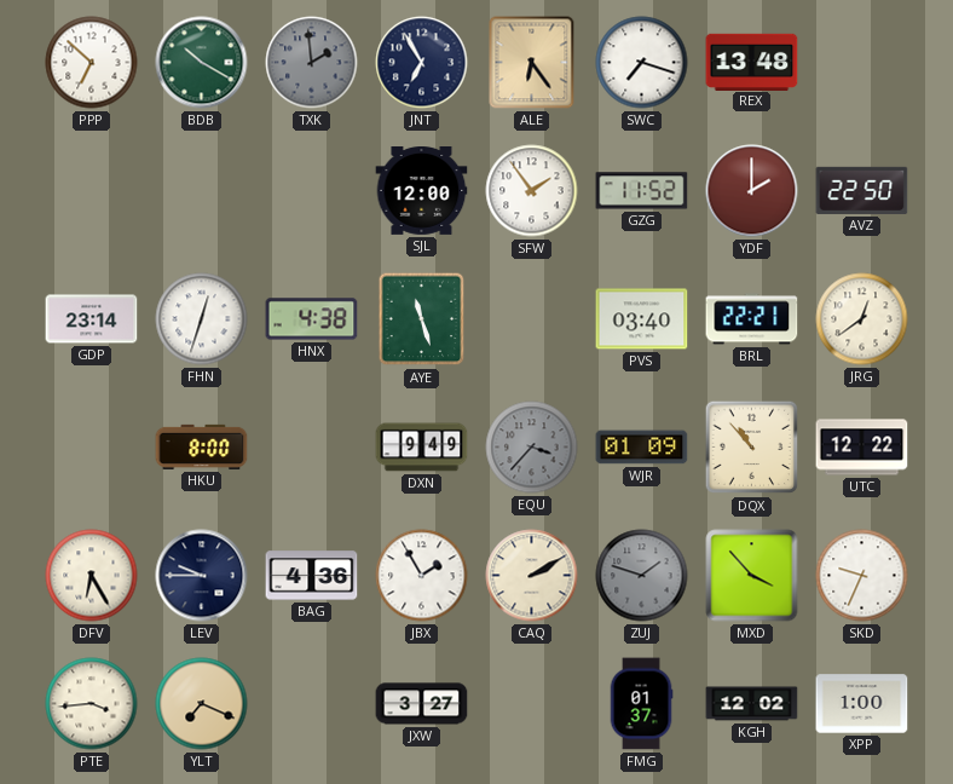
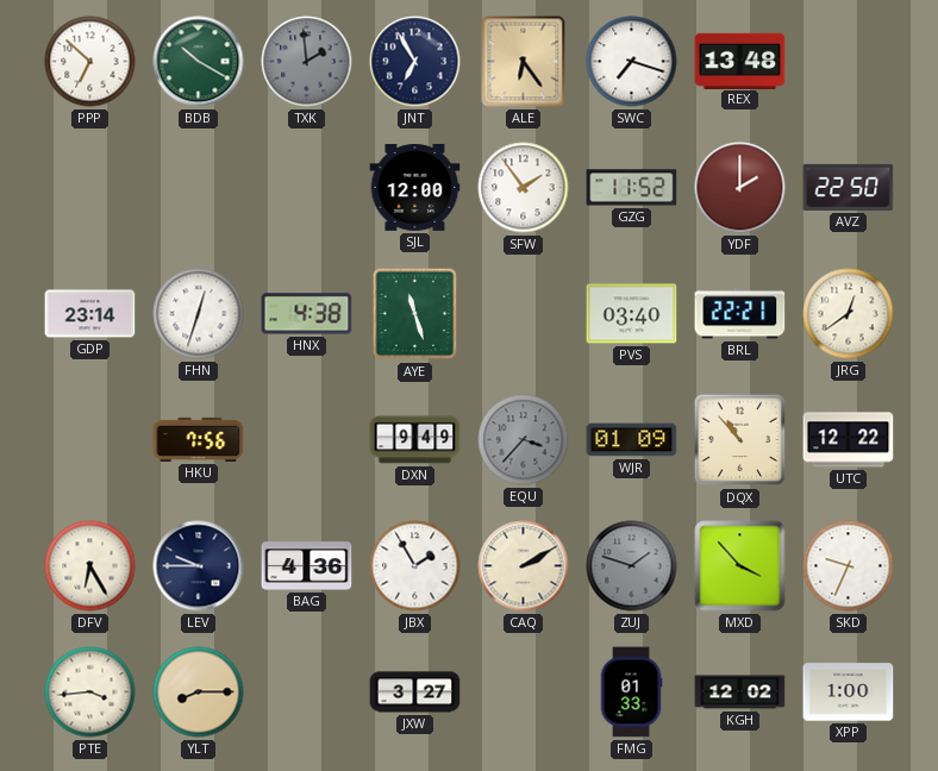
HKU: 8:00 -> 7:56 (199, 439)
YLT: 7:19 -> 8:15 (199, 692)
FMG: 01:37 -> 01:33 (631, 692)
